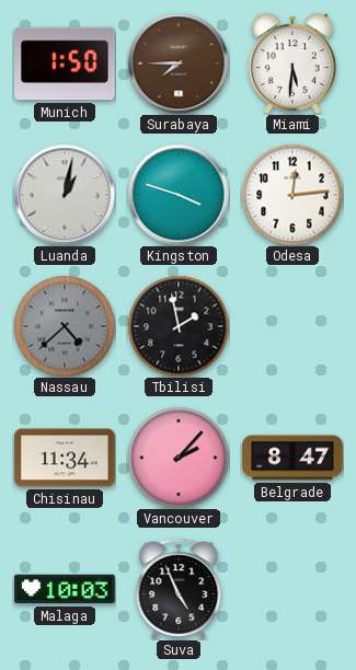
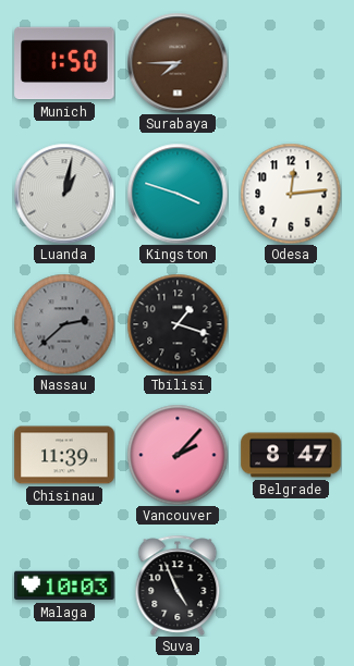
Miami: 5:31 -> none (292, 63)
Nassau: 4:38 -> 2:38 (64, 324)
Tbilisi: 1:58 -> 1:18 (178, 324)
Chisinau: 11:34 -> 11:39 (64, 455)
